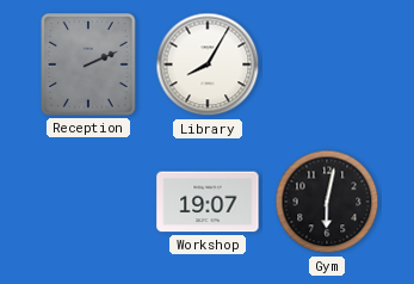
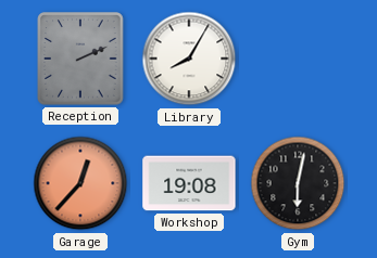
Garage: none -> 12:37 (80, 183)
Workshop: 19:07 -> 19:08 (189, 183)
